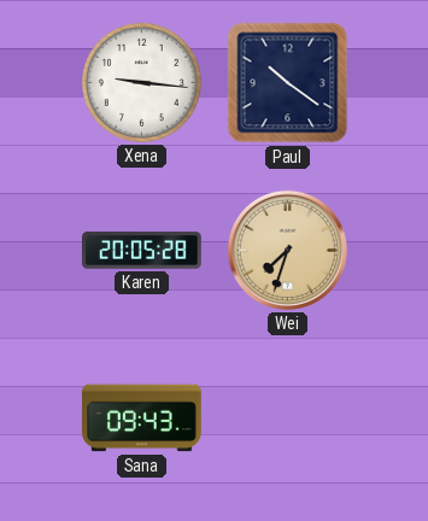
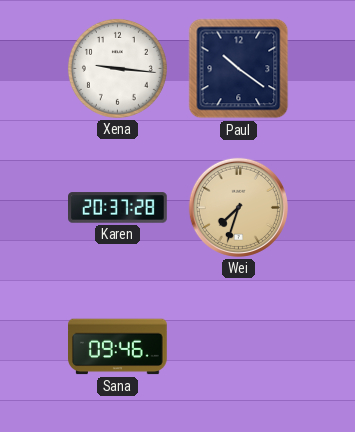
Karen: 20:05 -> 20:37 (118, 208)
Sana: 09:43 -> 09:46 (118, 347)
